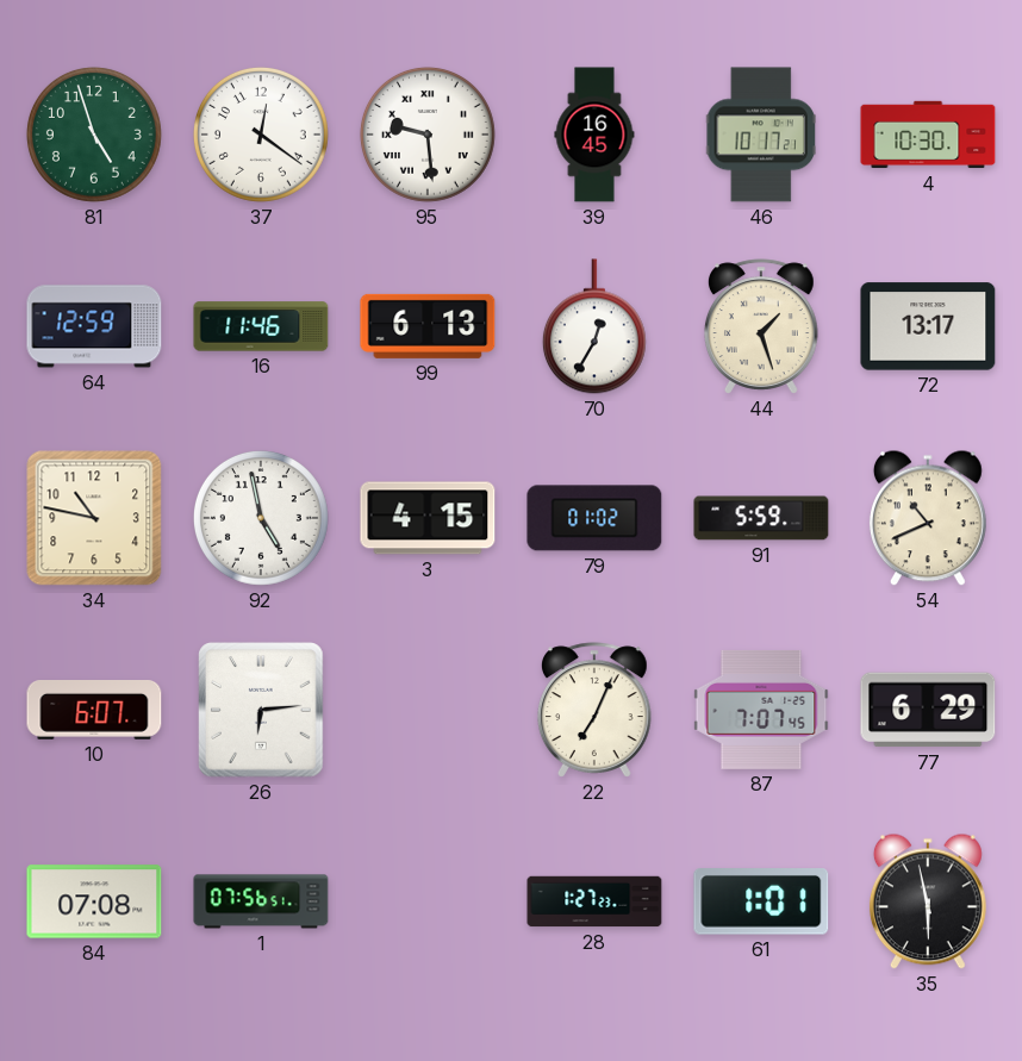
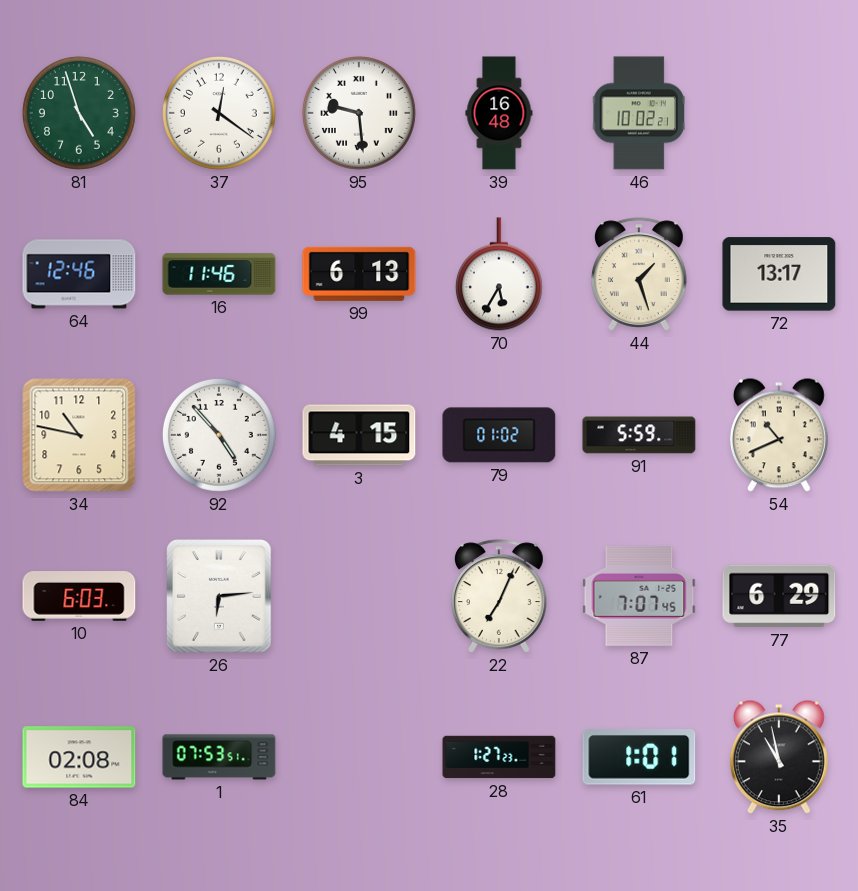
39: 16:45 -> 16:48 (499, 113)
46: 10:17 -> 10:02 (638, 113)
4: 10:30 -> none (928, 135)
64: 12:59 -> 12:46 (79, 274)
70: 12:35 -> 5:35 (499, 274)
92: 4:58 -> 4:53 (219, 435)
10: 6:07 -> 6:03 (79, 597)
84: 07:08 -> 02:08 (79, 757)
1: 07:56 -> 07:53 (219, 757)
35: 5:58 -> 10:58 (779, 757)
